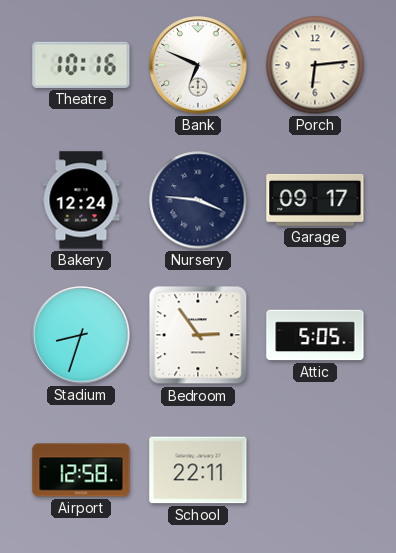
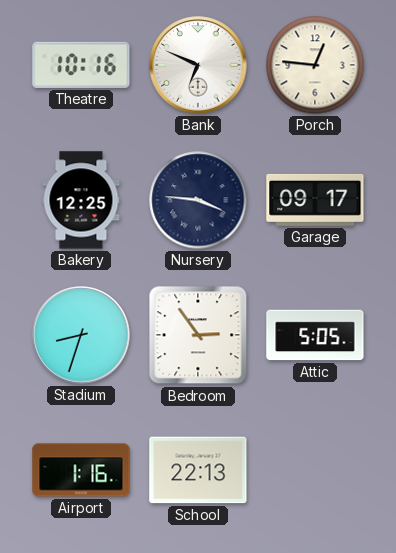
Porch: 6:14 -> 12:46 (315, 65)
Bakery: 12:24 -> 12:25 (81, 200)
Airport: 12:58 -> 1:16 (81, 470)
School: 22:11 -> 22:13 (198, 470)
